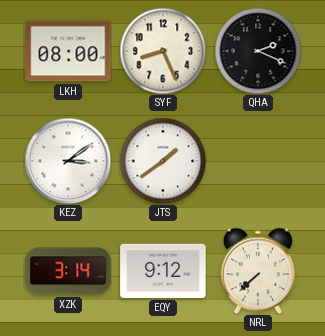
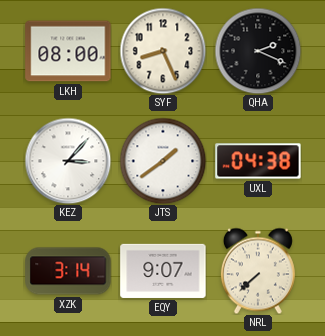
KEZ: 3:09 -> 3:07 (68, 161)
UXL: none -> 04:38 (258, 161)
EQY: 9:12 -> 9:07 (163, 271)
